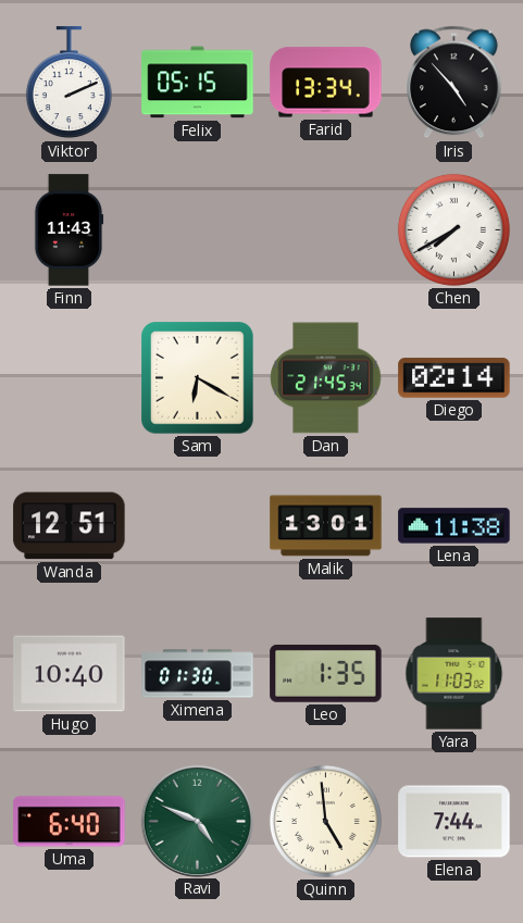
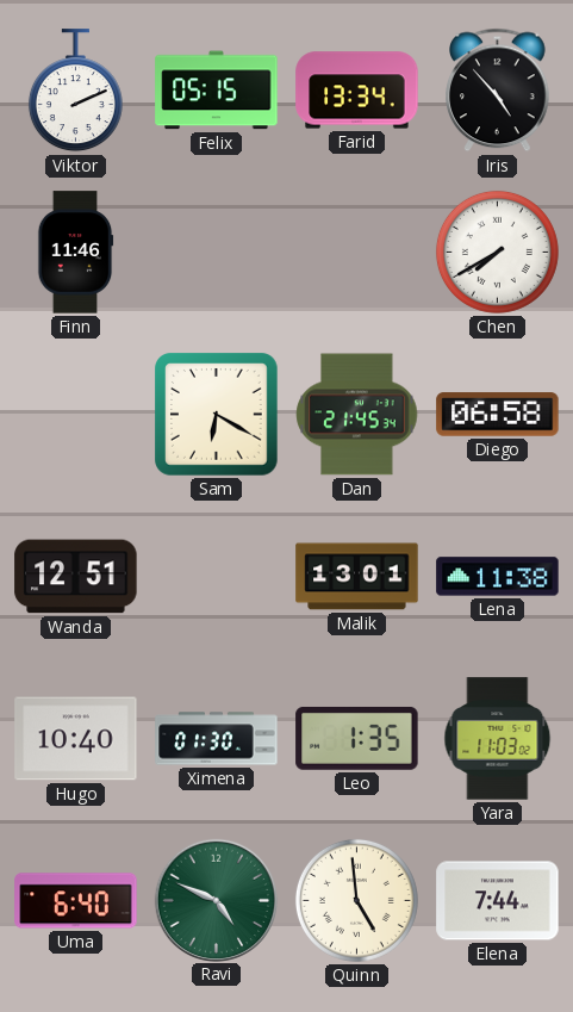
Finn: 11:43 -> 11:46 (75, 253)
Diego: 02:14 -> 06:58 (498, 415)
